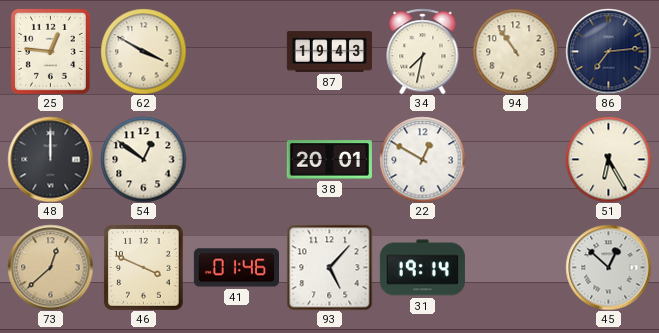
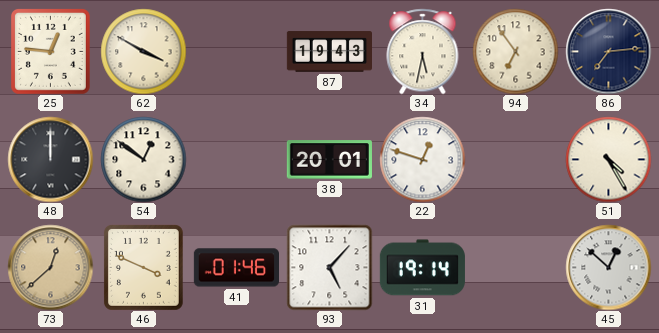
34: 7:32 -> 5:32 (423, 51)
94: 10:54 -> 6:54 (515, 51)
22: 12:50 -> 12:48 (422, 159)
51: 6:25 -> 4:25 (608, 159)
